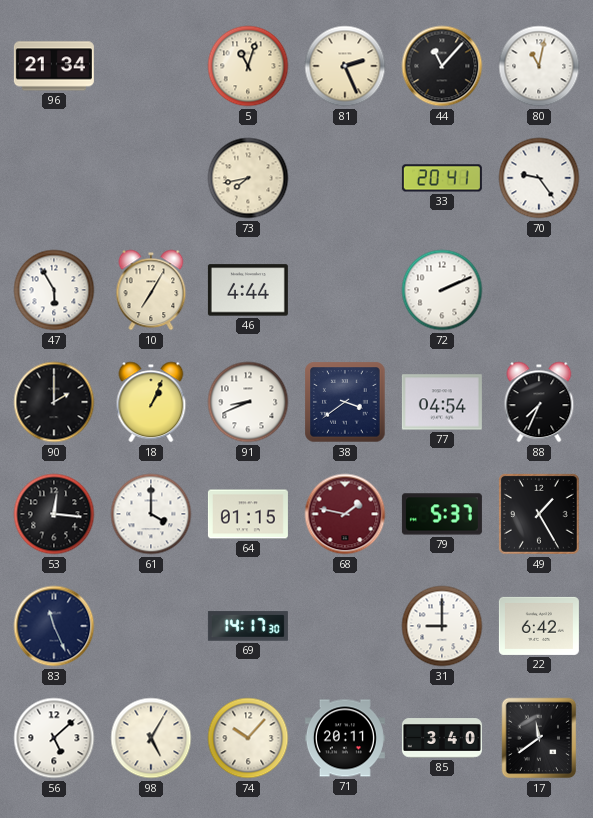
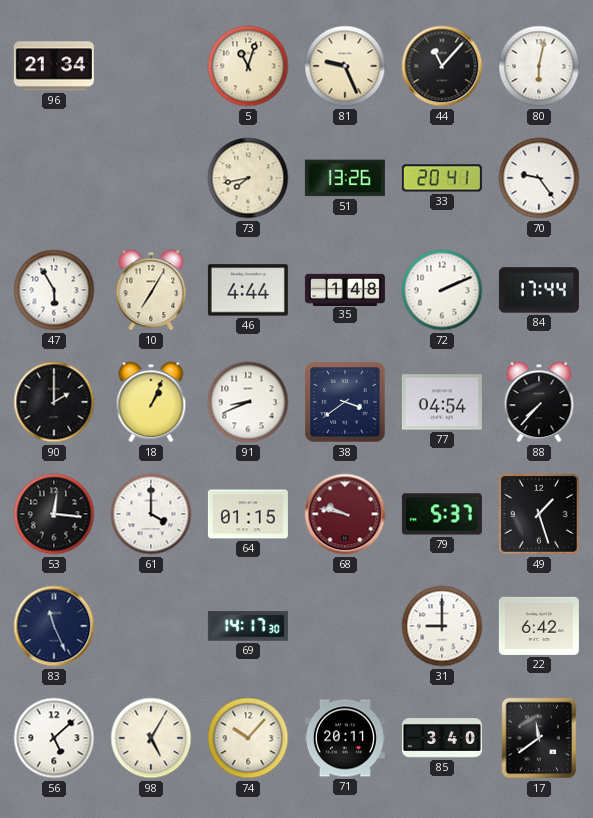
81: 2:26 -> 9:26 (345, 66)
80: 11:02 -> 6:02 (539, 66)
51: none -> 13:26 (345, 178)
35: none -> 1:48 (345, 289)
84: none -> 17:44 (539, 290)
88: 7:34 -> 7:37 (539, 402)
68: 1:47 -> 9:47 (345, 514)
49: 1:25 -> 1:27 (540, 515)
